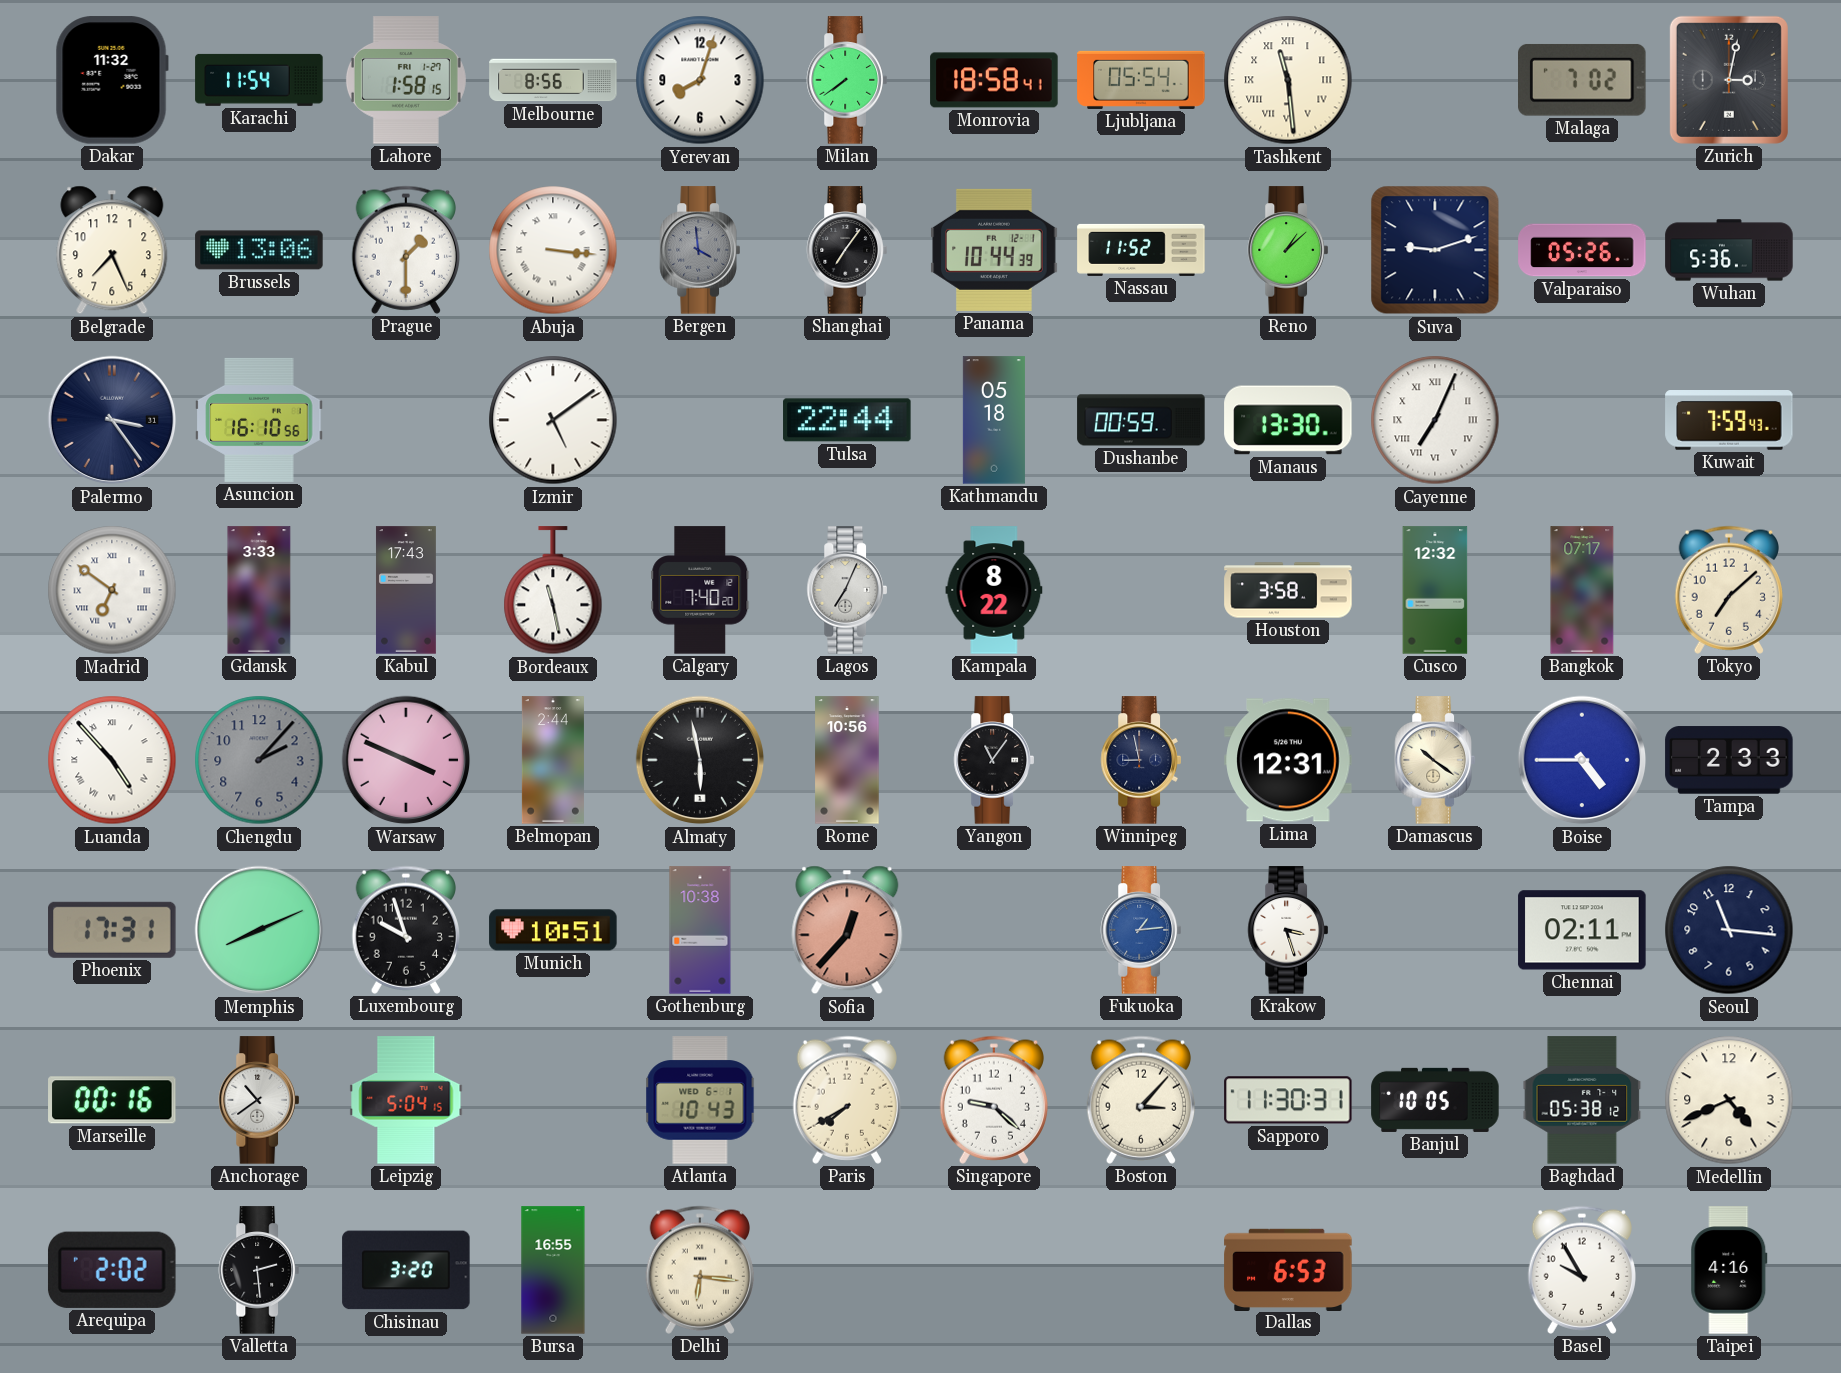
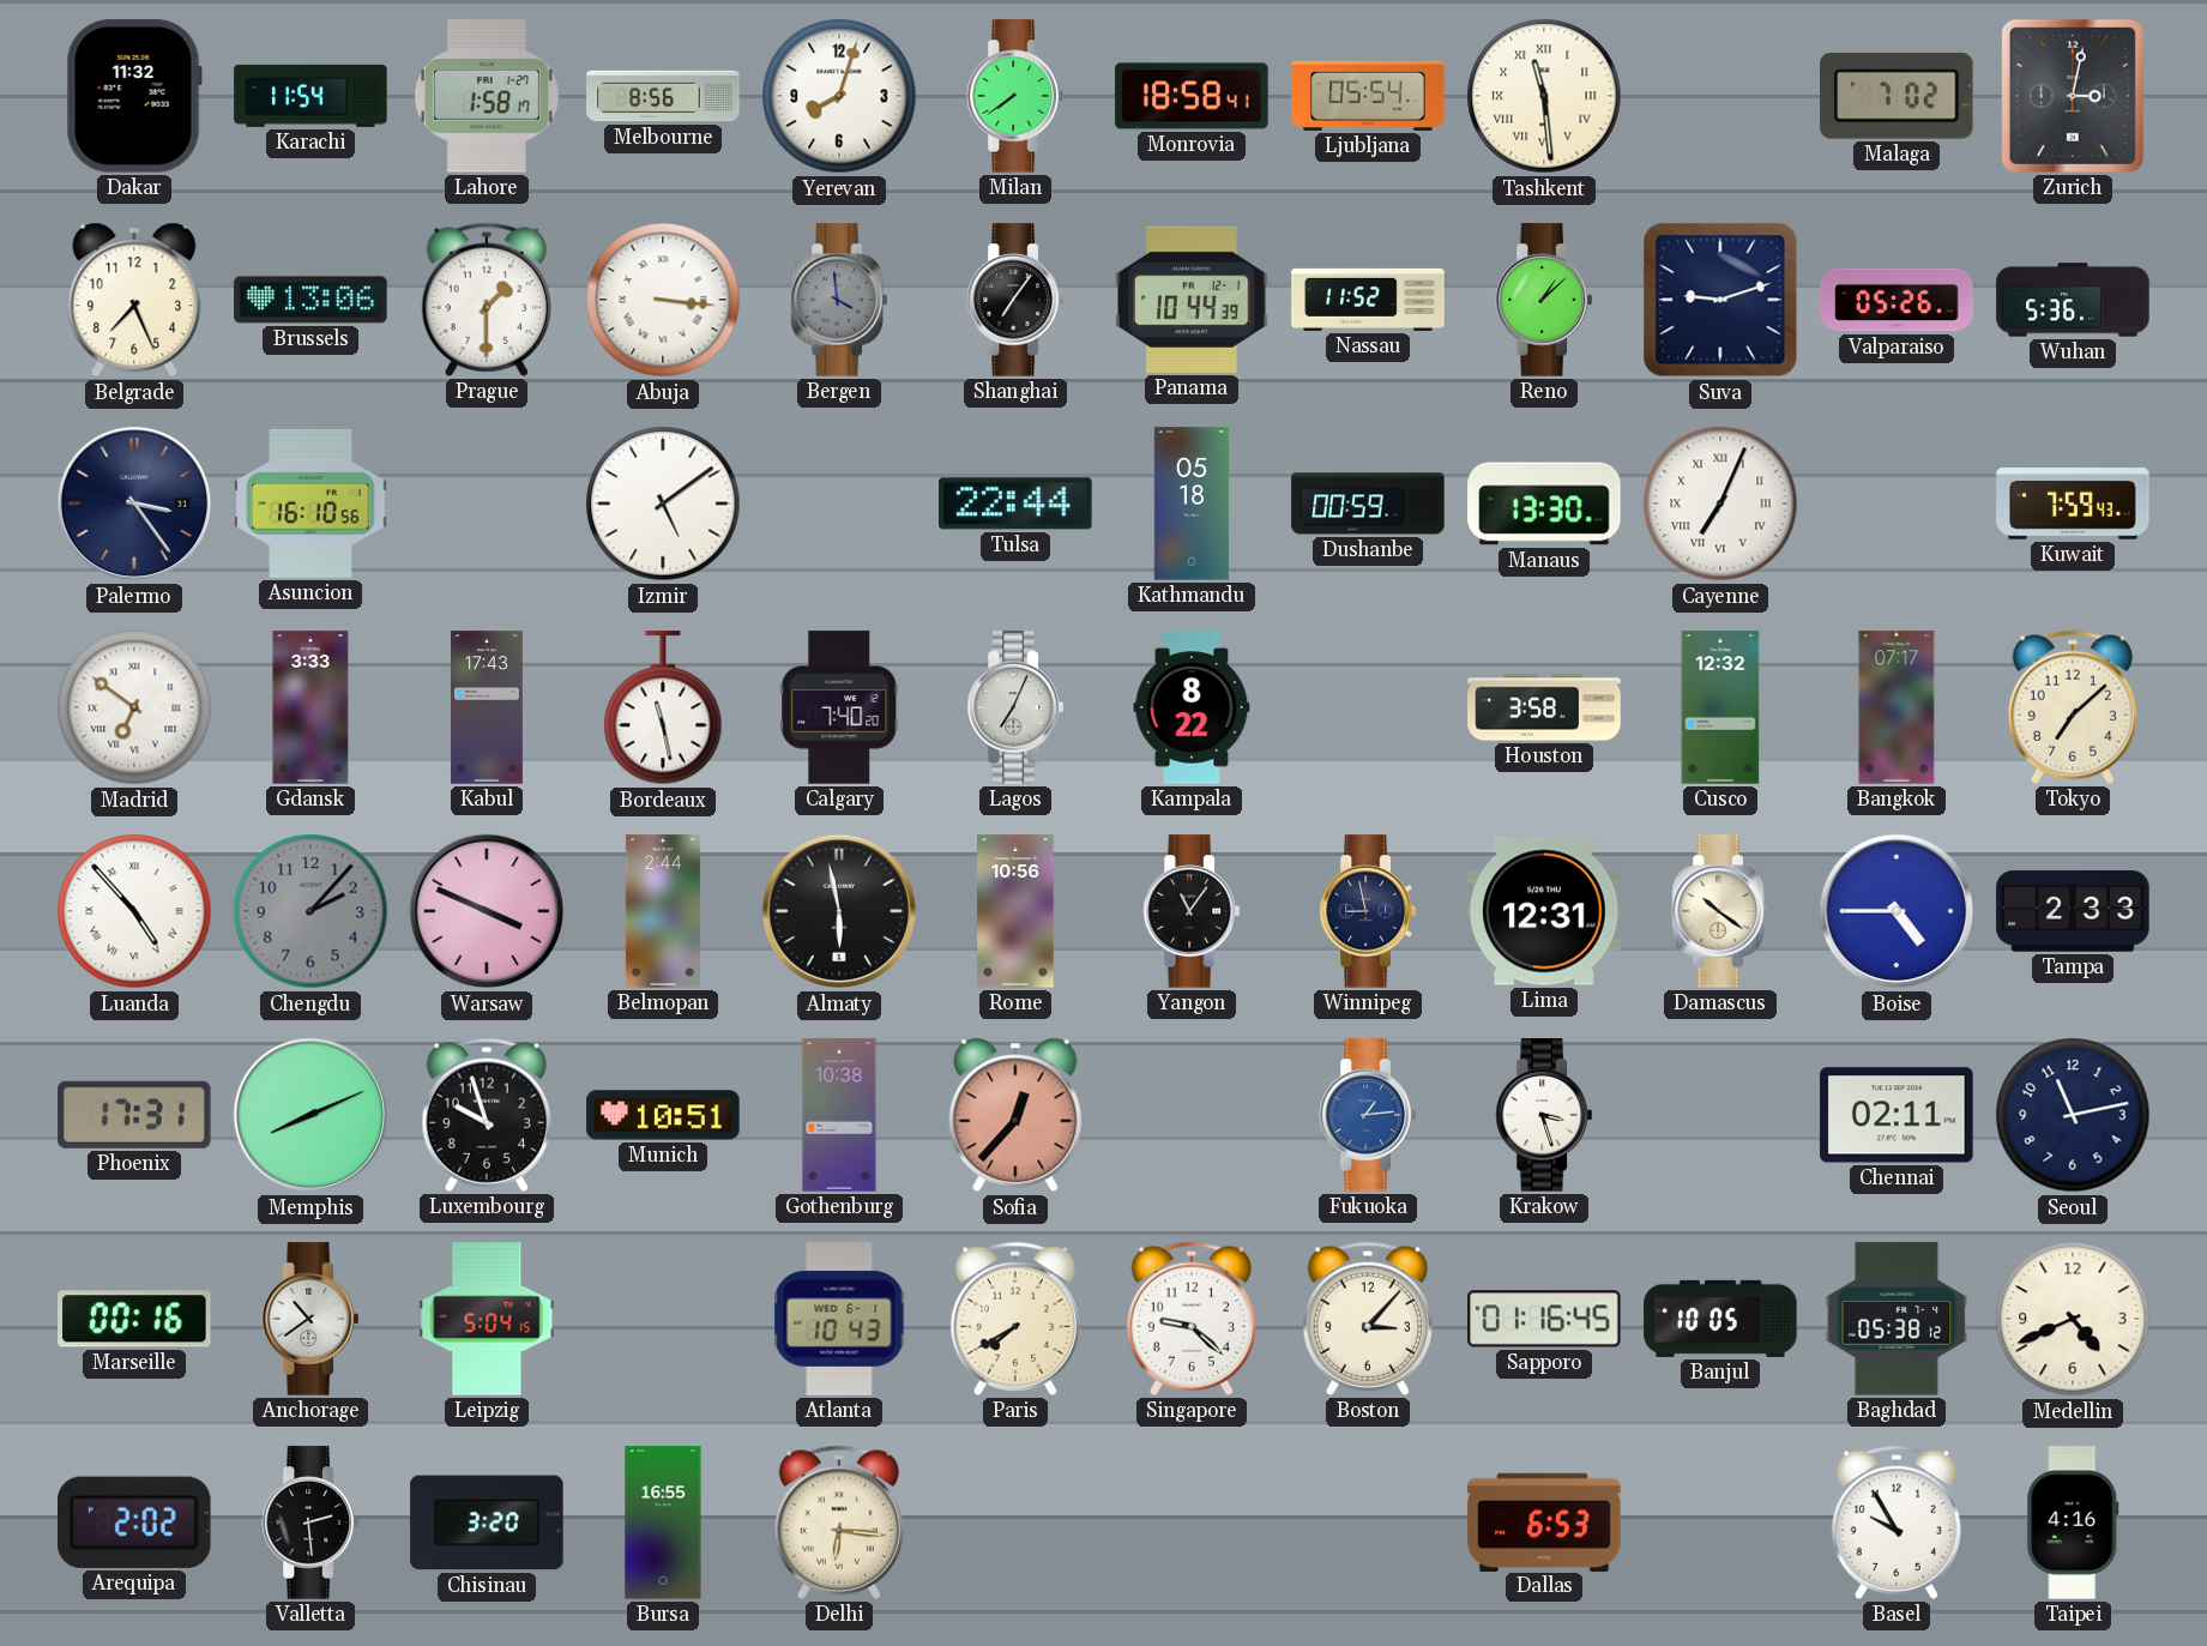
Lahore: 1:58:15 -> 1:58:17 (487, 96)
Seoul: 11:16 -> 11:13 (2073, 1115)
Sapporo: 11:30 -> 01:16 (1544, 1319)
